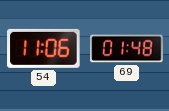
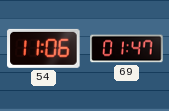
69: 01:48 -> 01:47 (127, 49)
